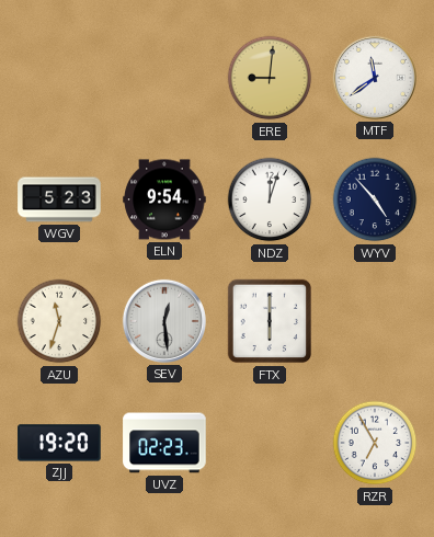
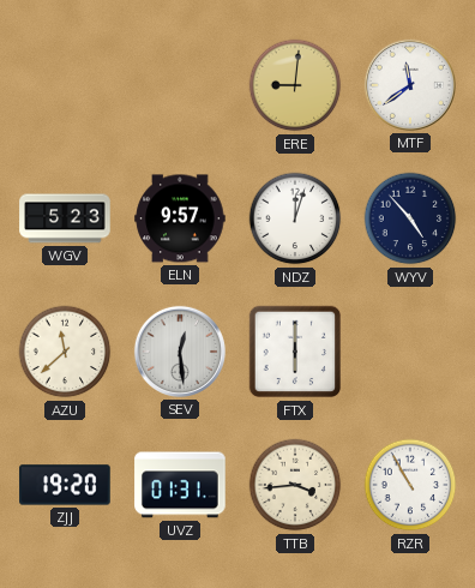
ELN: 9:54 -> 9:57 (180, 218)
AZU: 11:33 -> 11:38 (65, 352)
UVZ: 02:23 -> 01:31 (180, 485)
TTB: none -> 3:44 (295, 485)
RZR: 6:55 -> 10:55 (410, 485)
